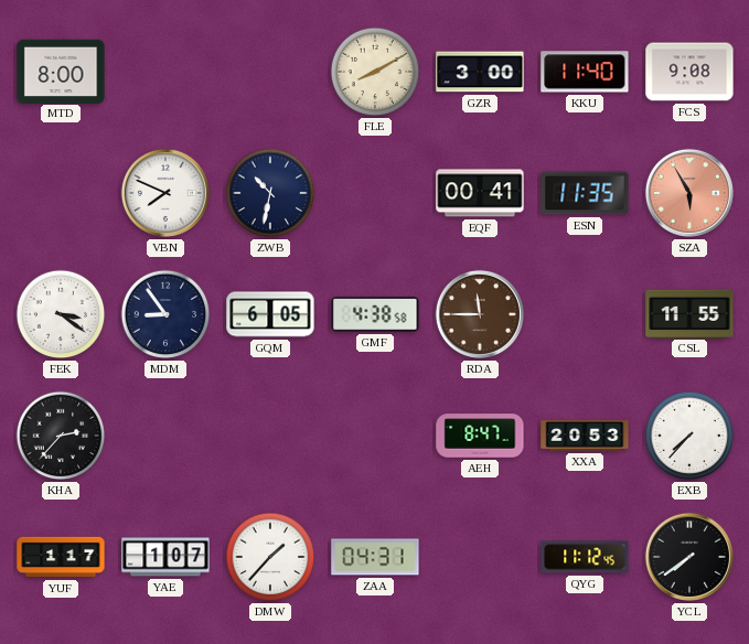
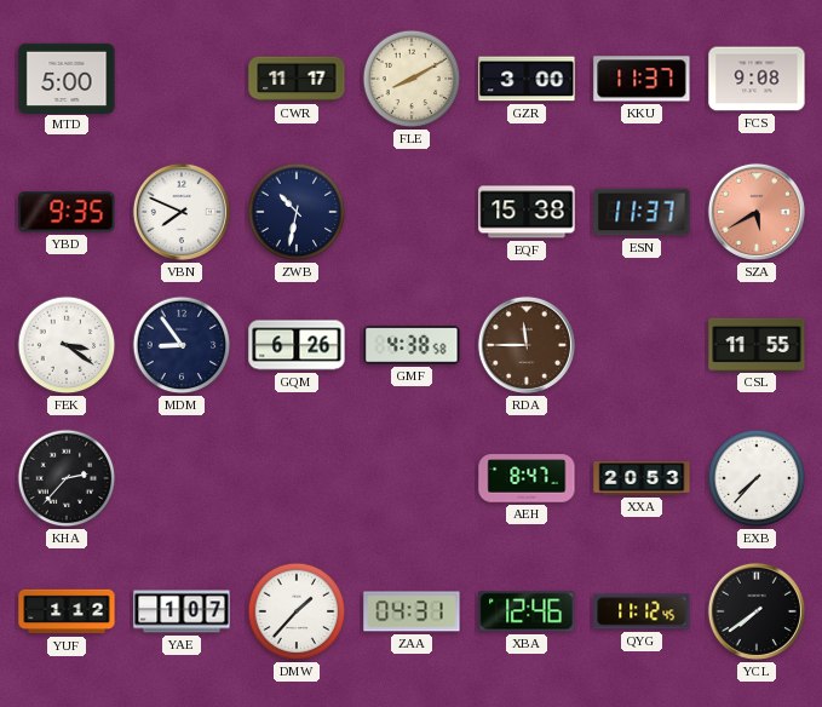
MTD: 8:00 -> 5:00 (67, 77)
CWR: none -> 11:17 (297, 79)
KKU: 11:40 -> 11:37 (642, 79)
YBD: none -> 9:35 (67, 212)
EQF: 00:41 -> 15:38 (527, 212)
ESN: 11:35 -> 11:37 (642, 212)
SZA: 5:55 -> 5:40 (757, 212)
GQM: 6:05 -> 6:26 (297, 345)
YUF: 1:17 -> 1:12 (67, 611)
XBA: none -> 12:46 (527, 611)
